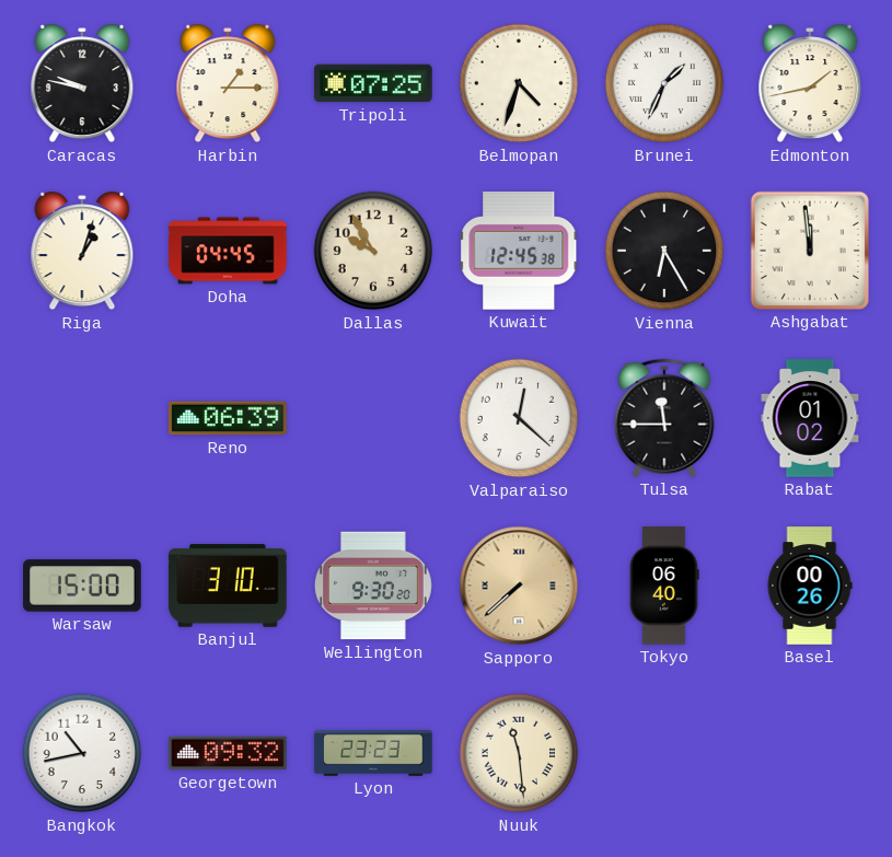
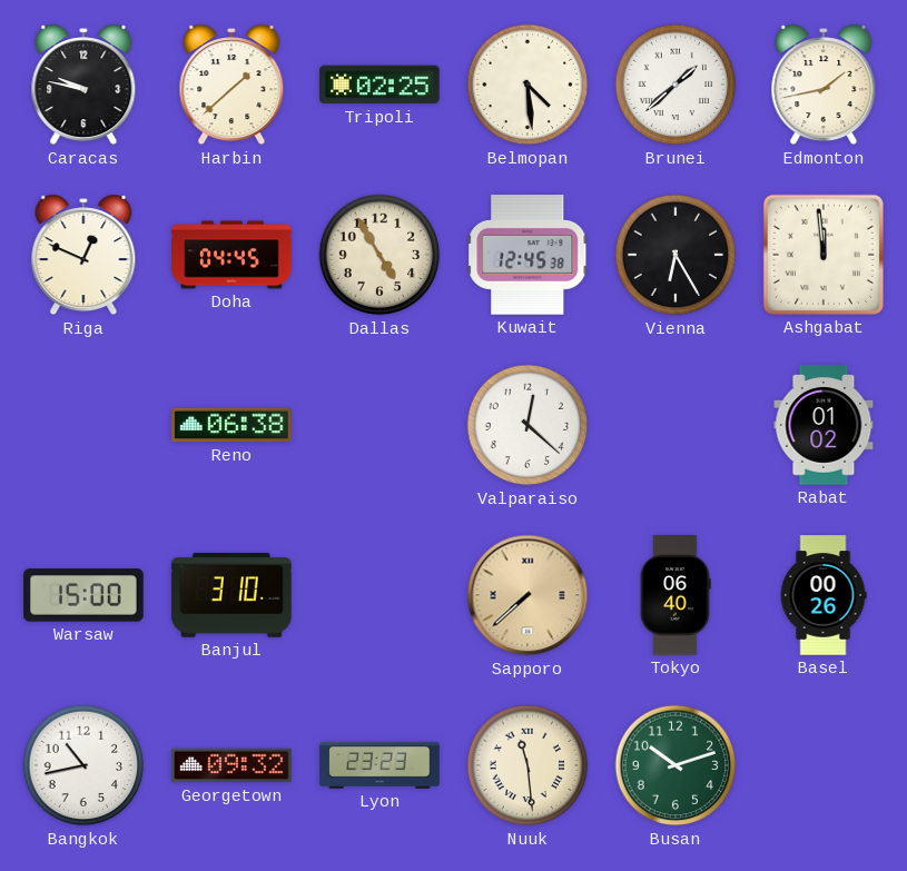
Harbin: 1:15 -> 1:38 (231, 85)
Tripoli: 07:25 -> 02:25 (379, 85)
Belmopan: 4:33 -> 4:29 (528, 85)
Brunei: 1:34 -> 1:38 (676, 85)
Riga: 1:03 -> 12:49 (83, 255)
Dallas: 9:55 -> 4:55 (379, 255)
Reno: 06:39 -> 06:38 (231, 425)
Tulsa: 11:45 -> none (664, 418)
Wellington: 9:30 -> none (373, 586)
Busan: none -> 10:12 (676, 765)
